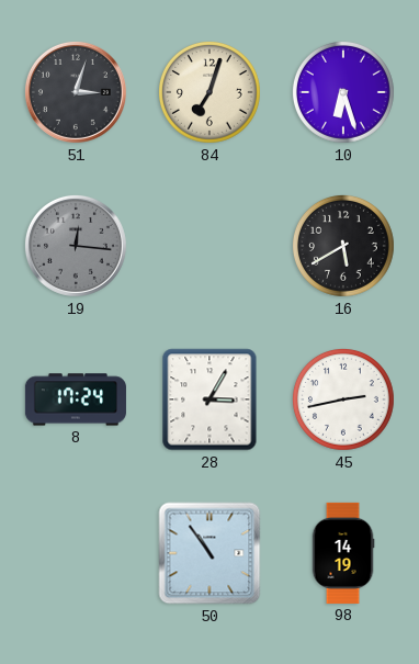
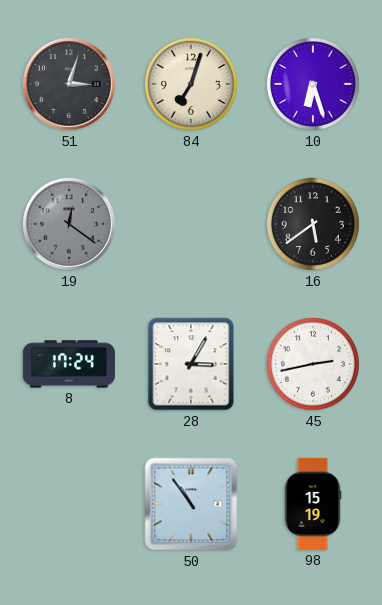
19: 12:16 -> 12:21 (69, 224)
16: 5:40 -> 5:39 (314, 225)
98: 14:19 -> 15:19 (313, 504)
